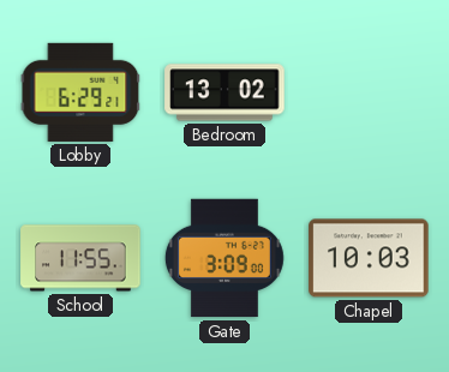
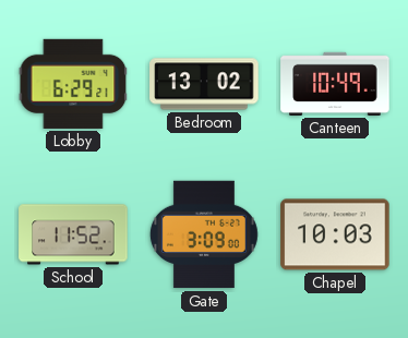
Canteen: none -> 10:49 (335, 84)
School: 11:55 -> 11:52 (73, 234)
